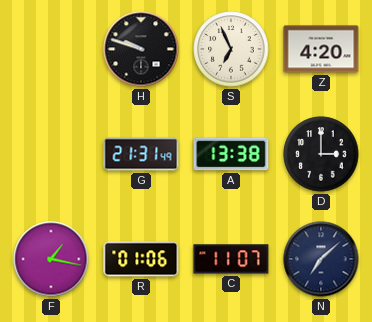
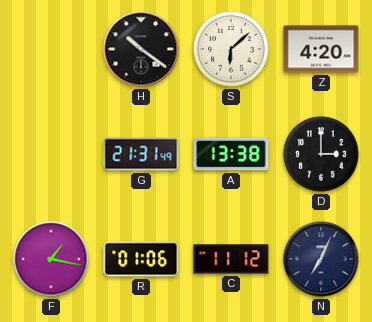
H: 9:48 -> 10:21 (141, 49)
S: 6:56 -> 6:08 (231, 49)
C: 11:07 -> 11:12 (231, 259)
N: 7:08 -> 7:04 (321, 259)
